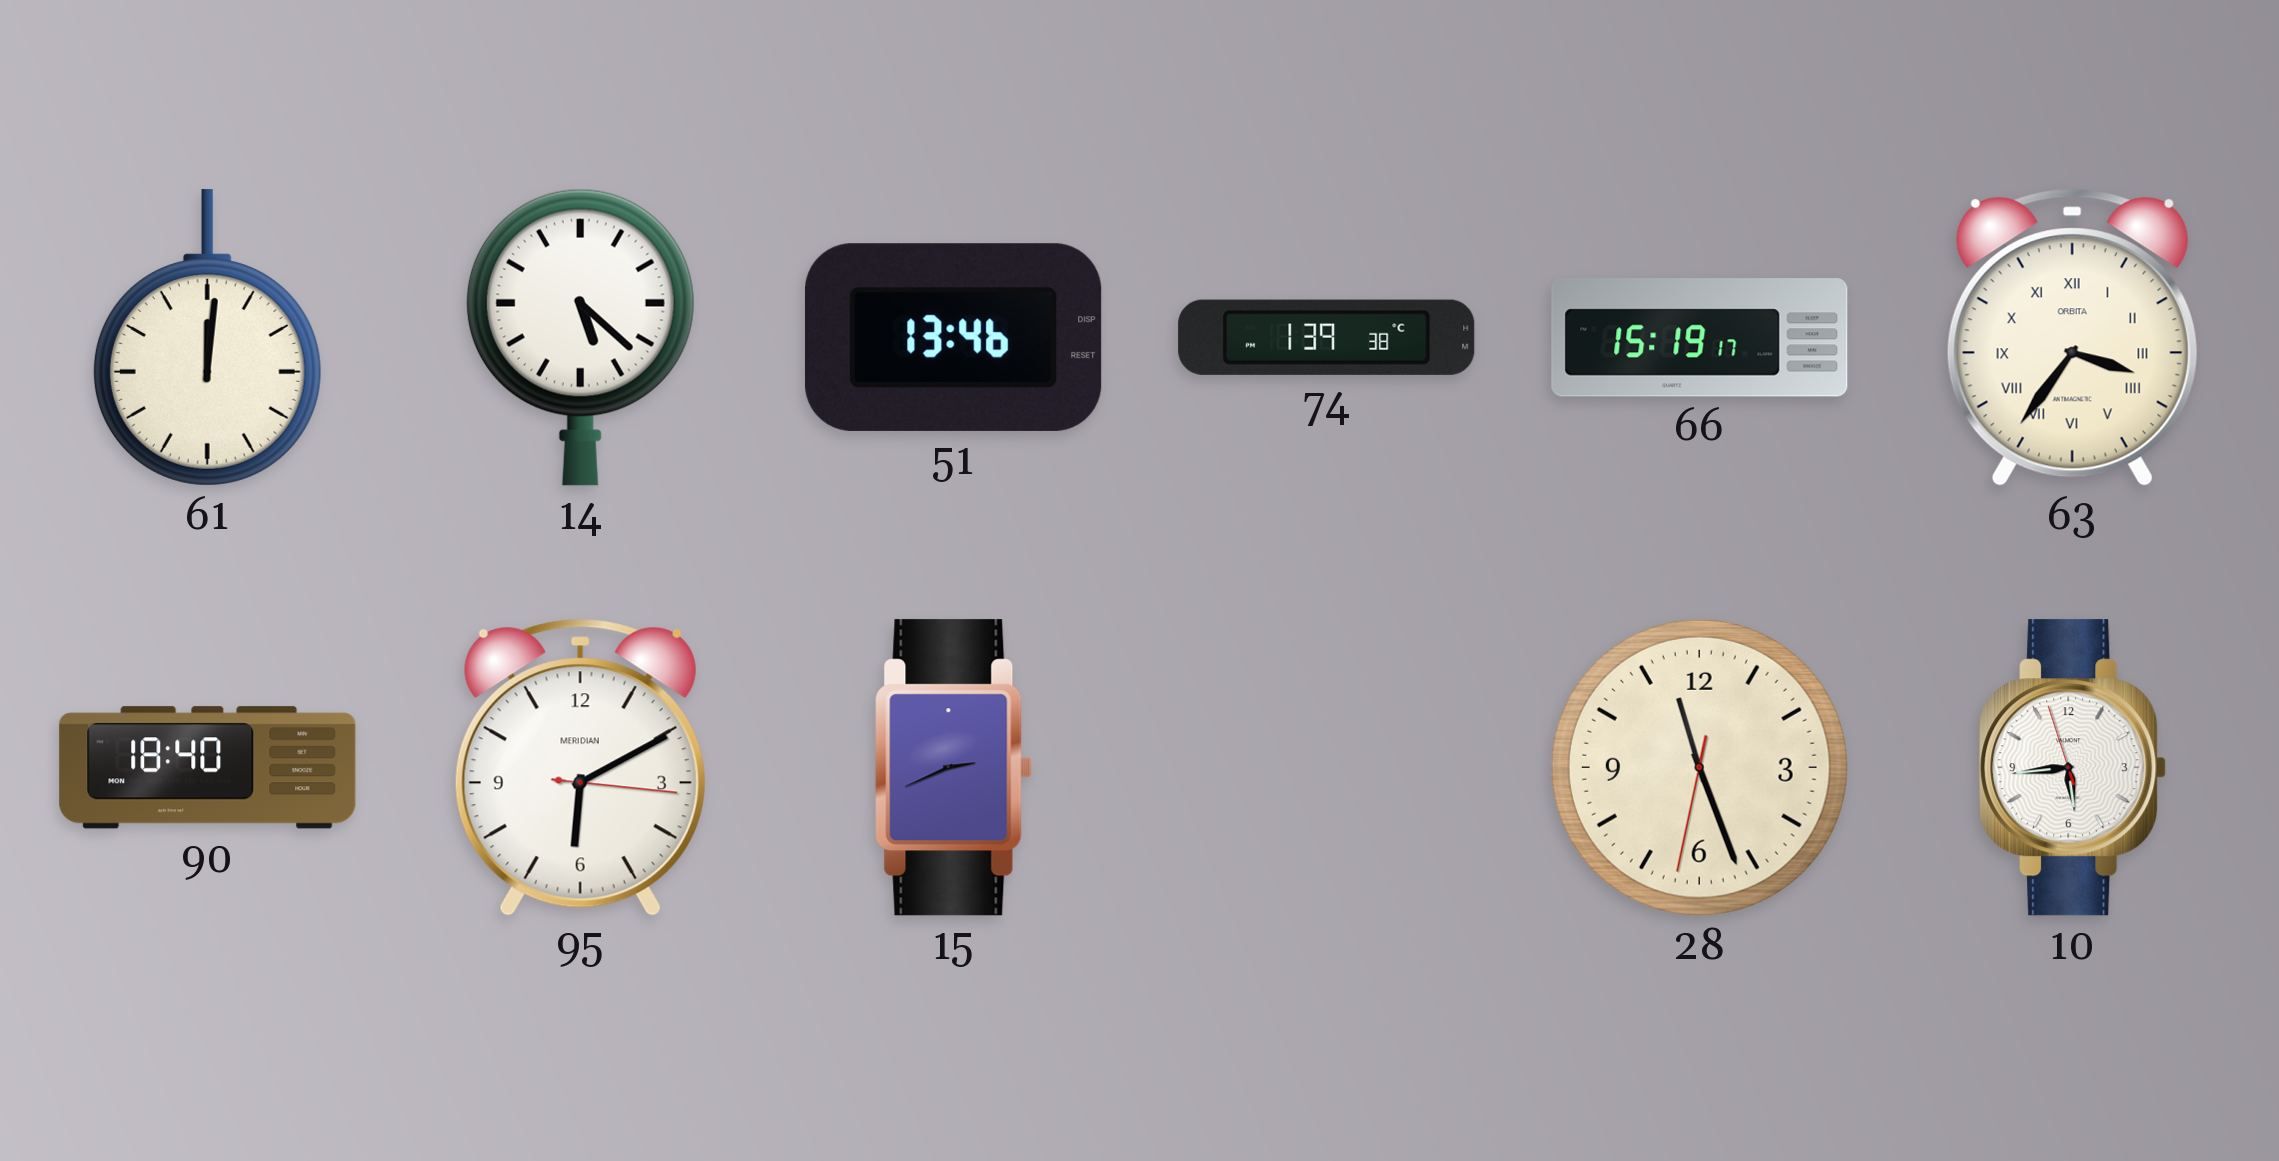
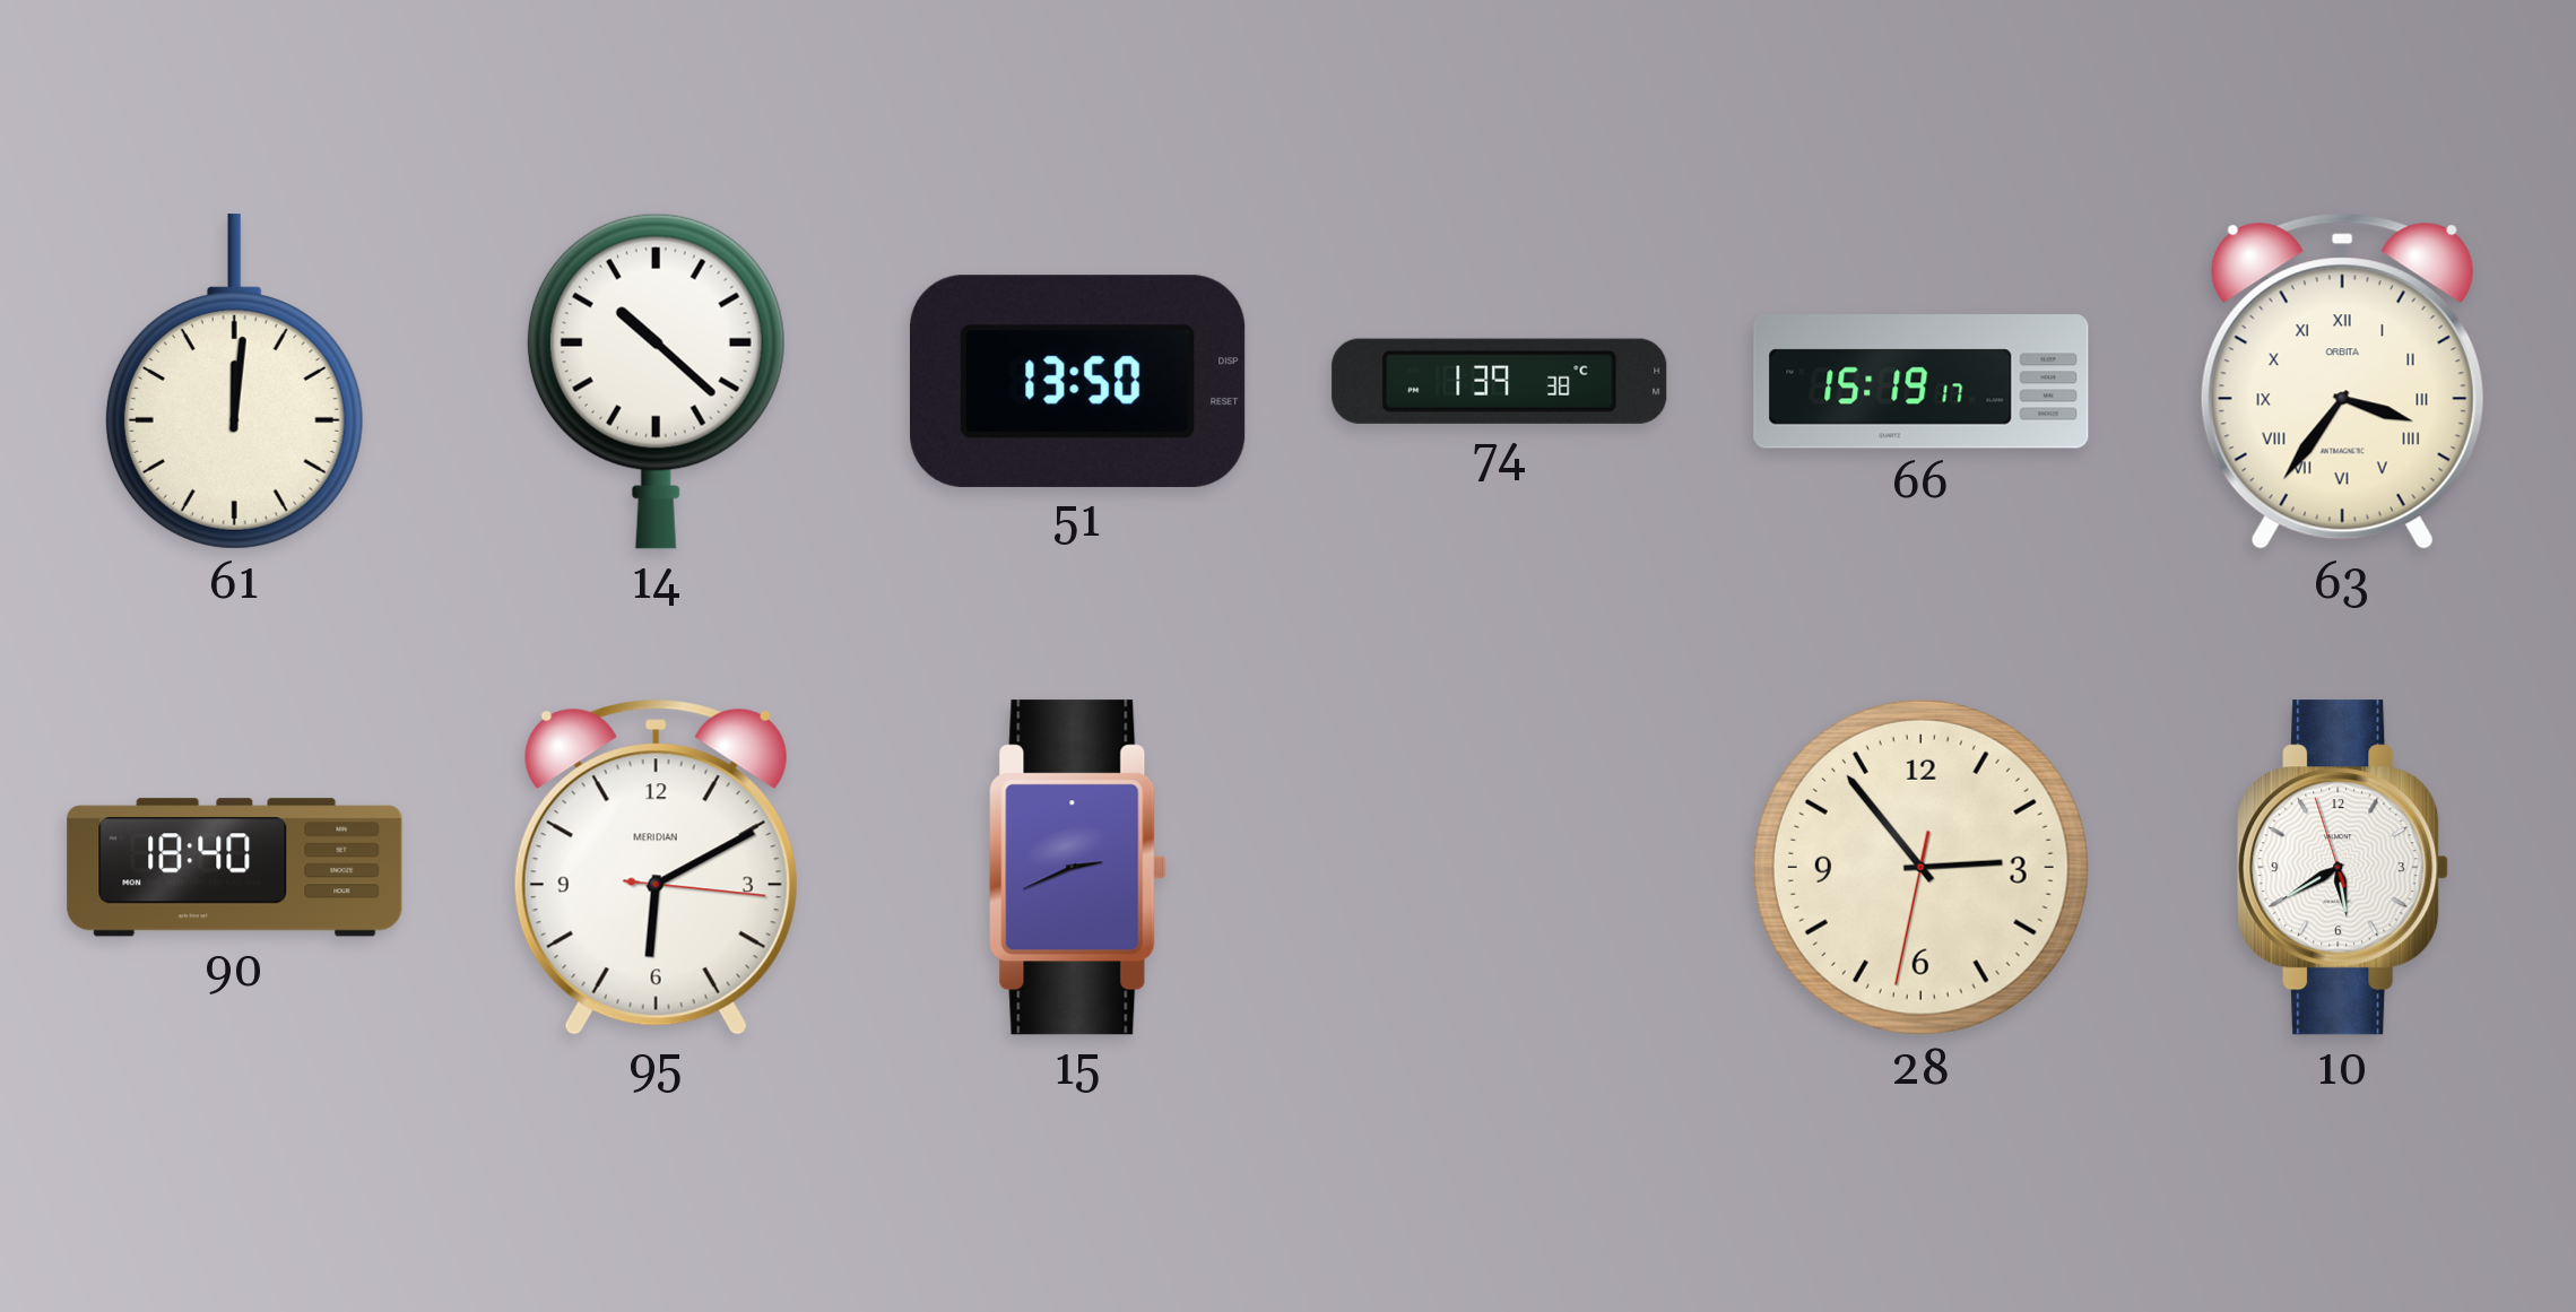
14: 5:22 -> 10:22 (656, 381)
51: 13:46 -> 13:50 (1078, 381)
28: 11:26 -> 2:53 (1920, 867)
10: 5:43 -> 5:39 (2343, 868)
